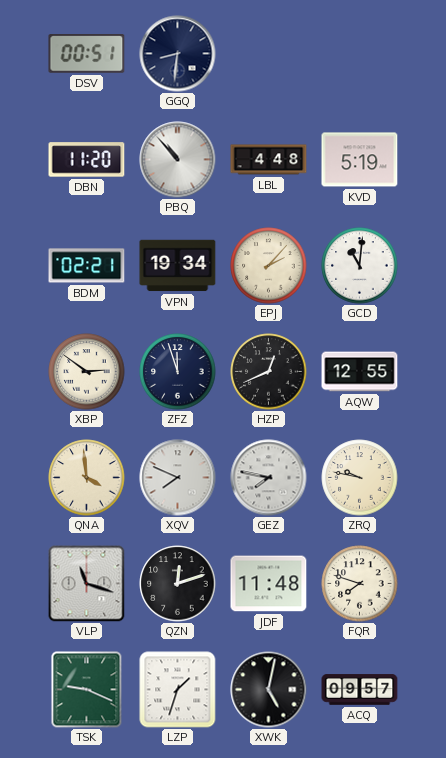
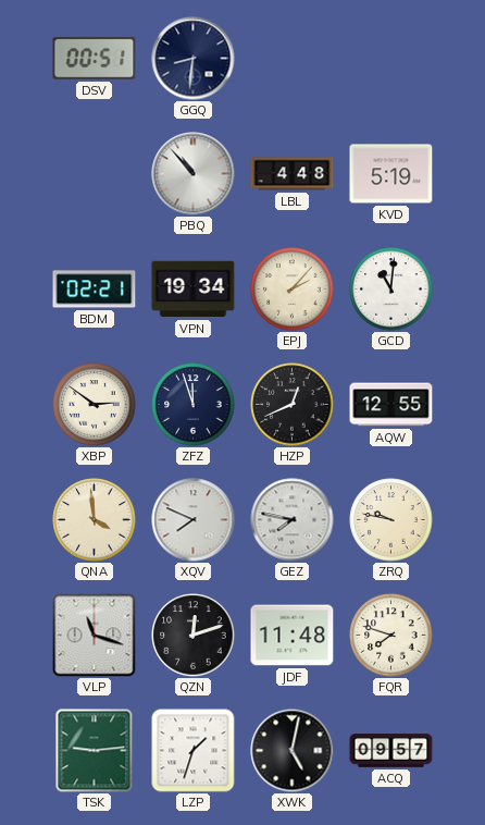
DBN: 11:20 -> none (87, 160)
TSK: 9:19 -> 9:14 (95, 751)
